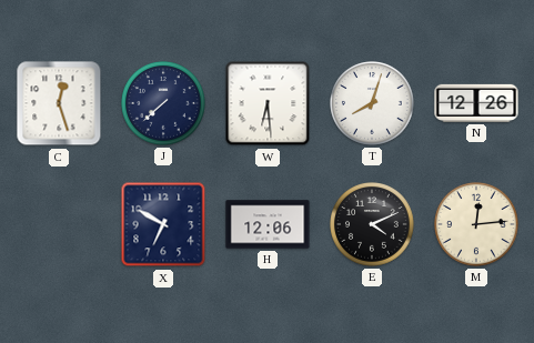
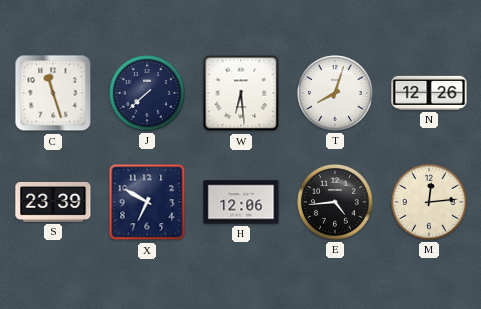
C: 12:27 -> 11:27 (53, 93)
S: none -> 23:39 (53, 203)
E: 4:11 -> 4:44 (336, 203)
